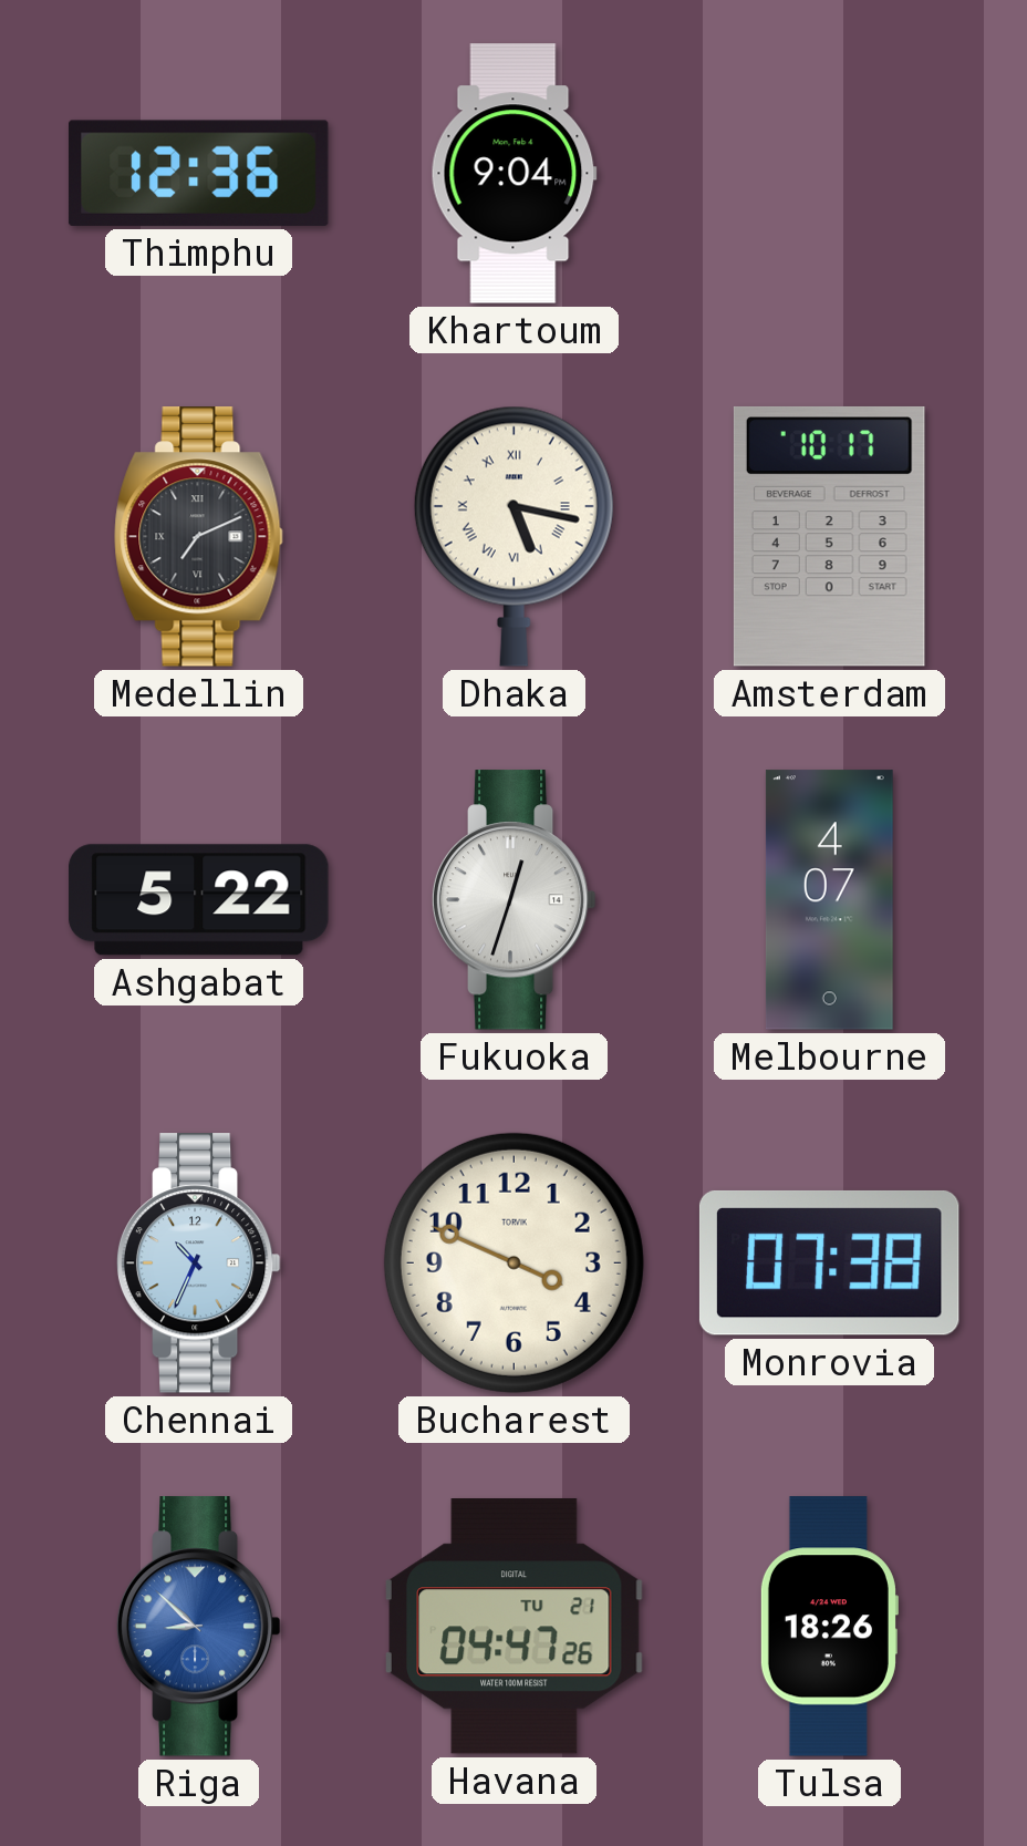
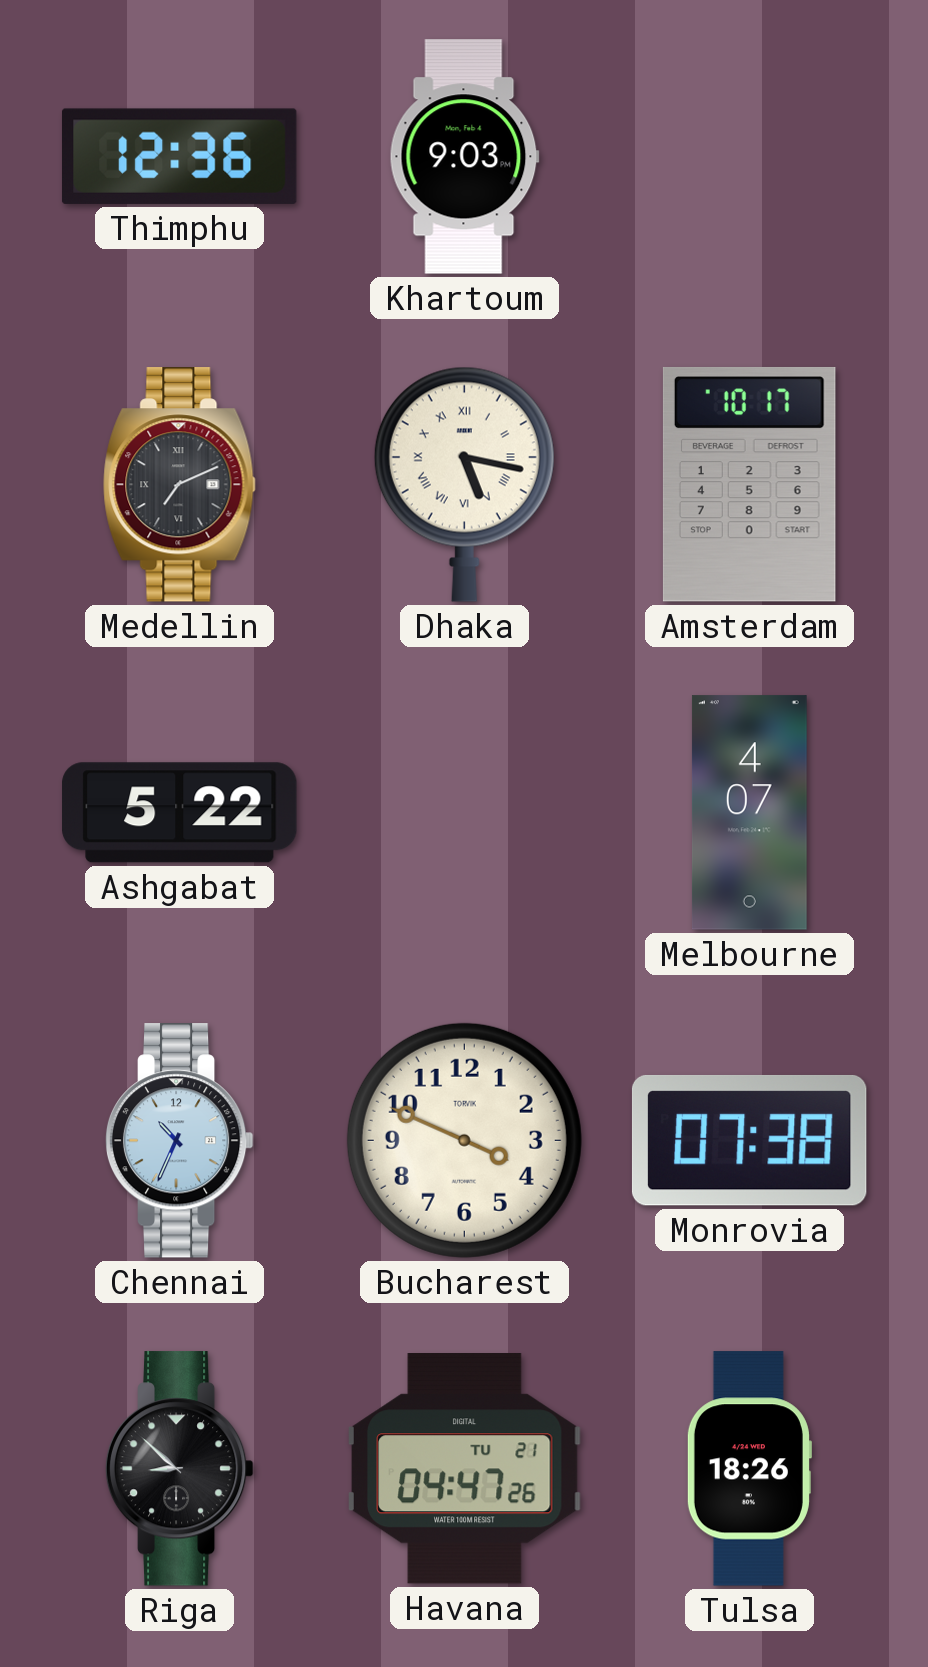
Khartoum: 9:04 -> 9:03 (464, 157)
Fukuoka: 12:33 -> none (513, 900)
Riga dial: blue -> black (179, 1469)
